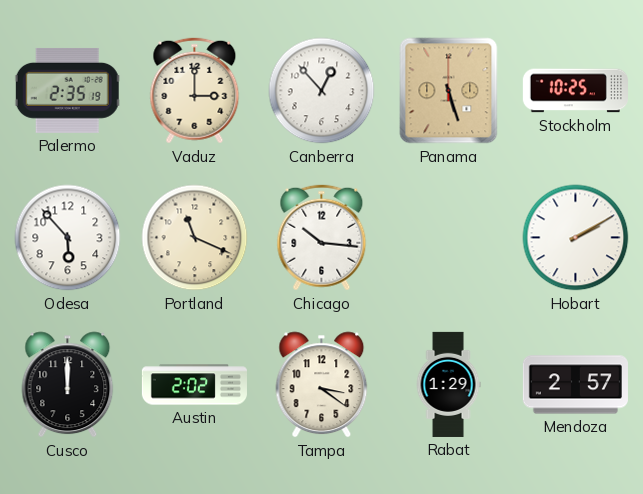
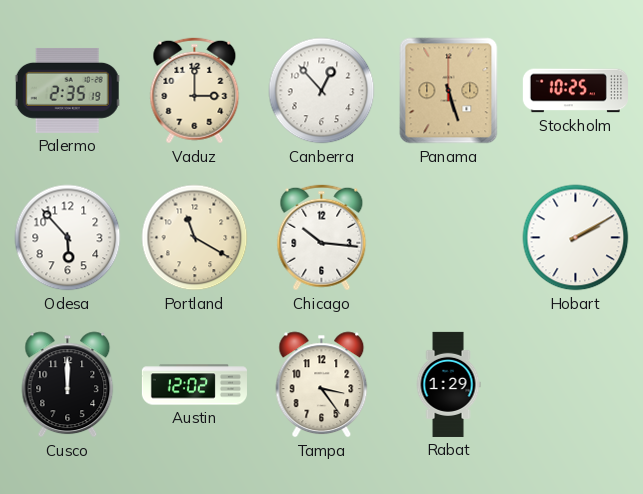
Portland: 11:19 -> 11:20 (195, 238)
Austin: 2:02 -> 12:02 (194, 385)
Tampa: 3:21 -> 3:24 (322, 385)
Mendoza: 2:57 -> none (575, 385)
